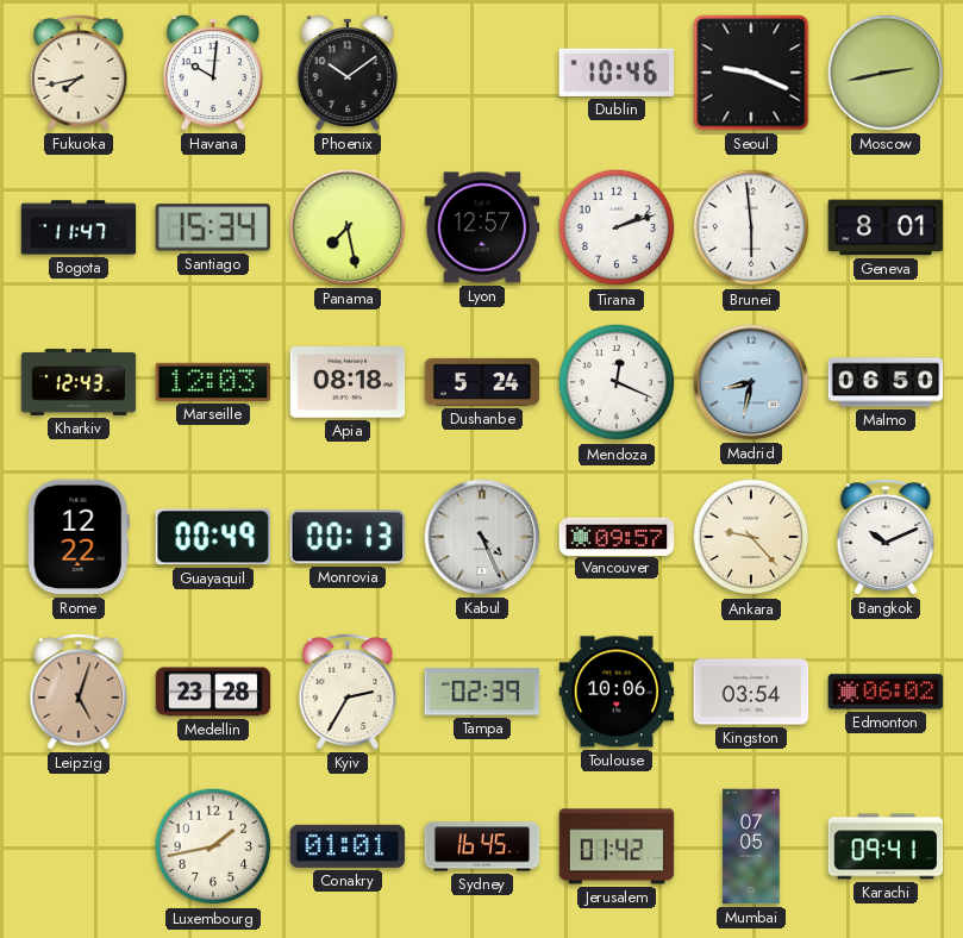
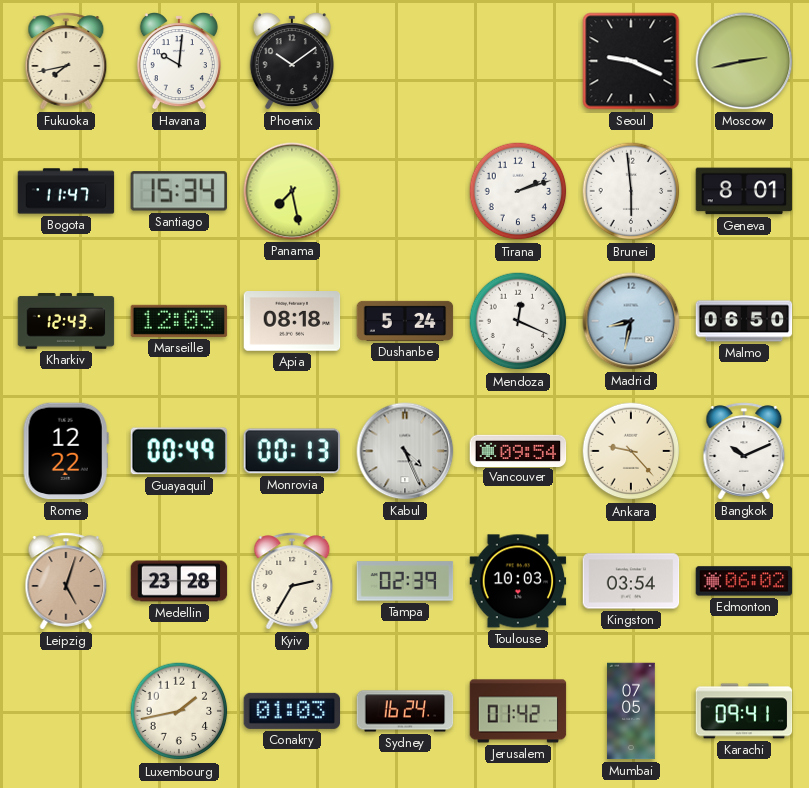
Dublin: 10:46 -> none (615, 73)
Lyon: 12:57 -> none (482, 227)
Vancouver: 09:57 -> 09:54 (518, 450)
Toulouse: 10:06 -> 10:03 (518, 581)
Conakry: 01:01 -> 01:03 (292, 711)
Sydney: 16:45 -> 16:24 (405, 711)
